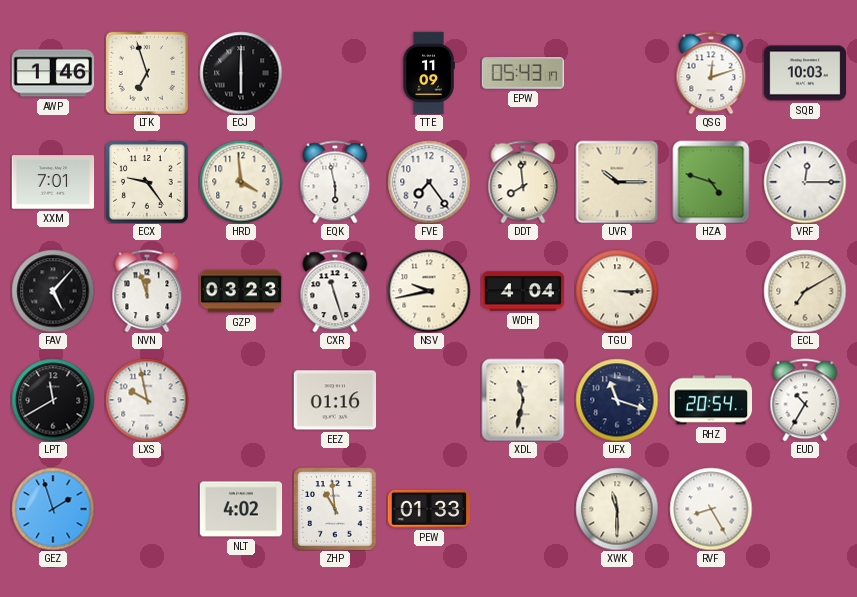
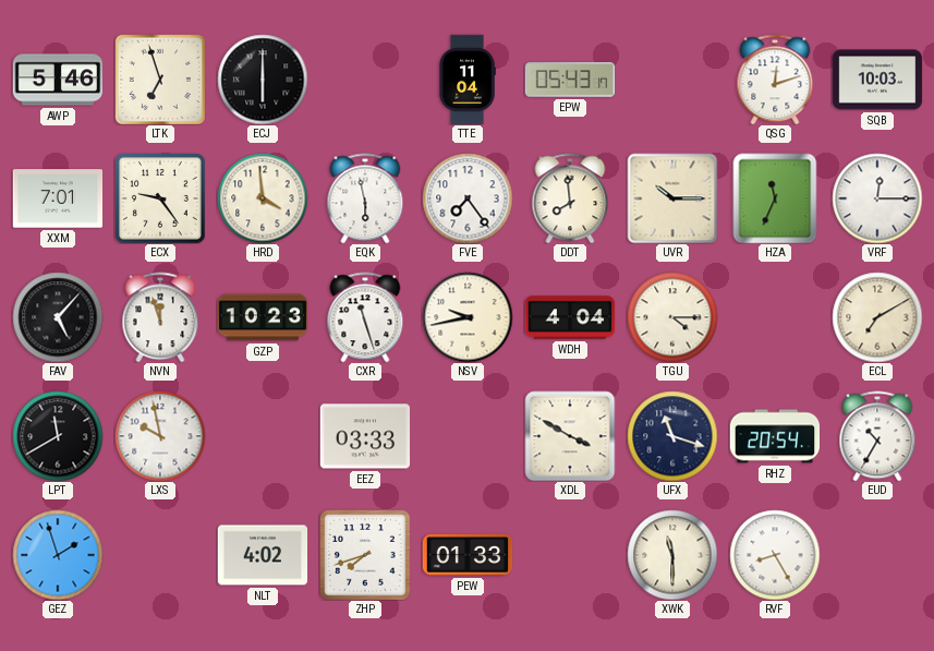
AWP: 1:46 -> 5:46 (58, 80)
TTE: 11:09 -> 11:04 (468, 80)
HZA: 4:48 -> 11:34 (775, 198)
GZP: 03:23 -> 10:23 (263, 317)
TGU: 3:15 -> 4:15 (672, 317)
EEZ: 01:16 -> 03:33 (365, 436)
XDL: 11:32 -> 3:50 (570, 436)
ZHP: 10:59 -> 7:42 (365, 555)
